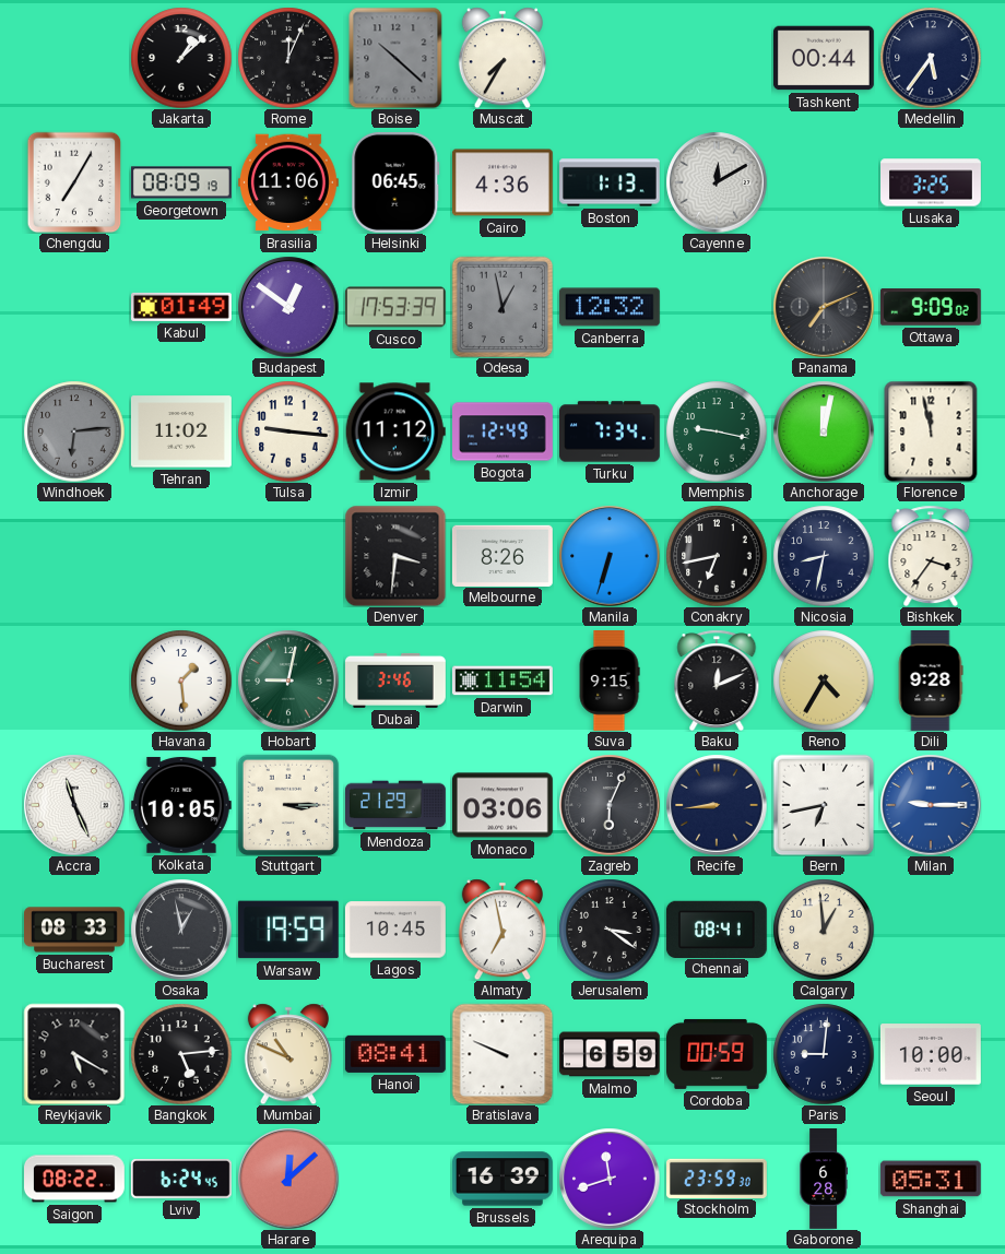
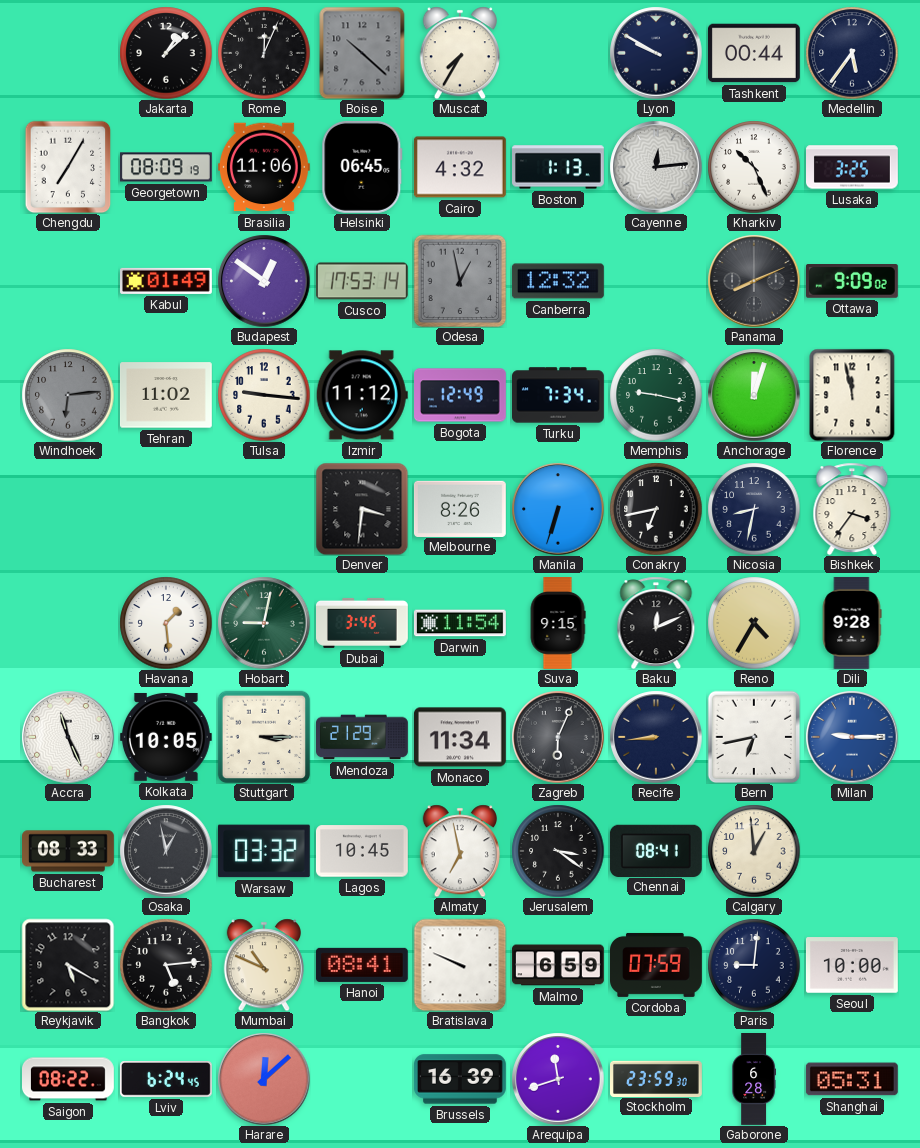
Lyon: none -> 9:50 (656, 53)
Cairo: 4:36 -> 4:32 (460, 167)
Cayenne: 12:10 -> 12:14 (656, 167)
Kharkiv: none -> 10:26 (754, 167)
Cusco: 17:53:39 -> 17:53:14 (362, 281)
Panama: 7:11 -> 8:11 (754, 281)
Anchorage: 12:02 -> 12:03 (754, 395)
Monaco: 03:06 -> 11:34 (460, 737)
Warsaw: 19:59 -> 03:32 (264, 851)
Cordoba: 00:59 -> 07:59 (657, 965)
